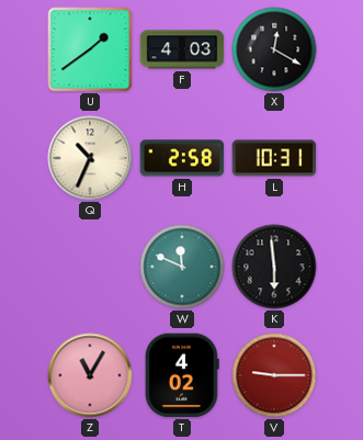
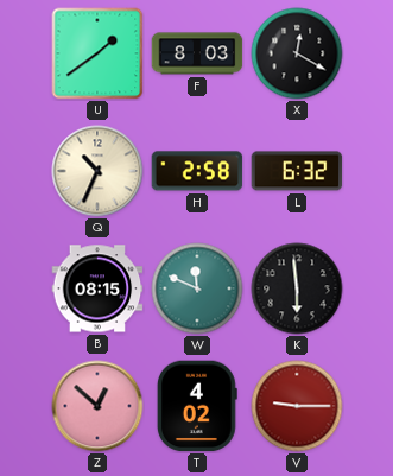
F: 4:03 -> 8:03 (197, 53)
L: 10:31 -> 6:32 (297, 171)
B: none -> 08:15 (97, 288)
Z: 11:05 -> 12:52 (97, 406)
